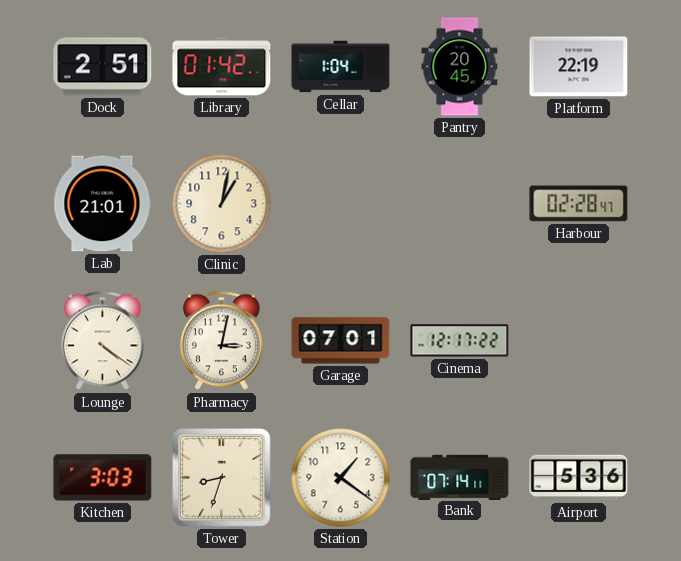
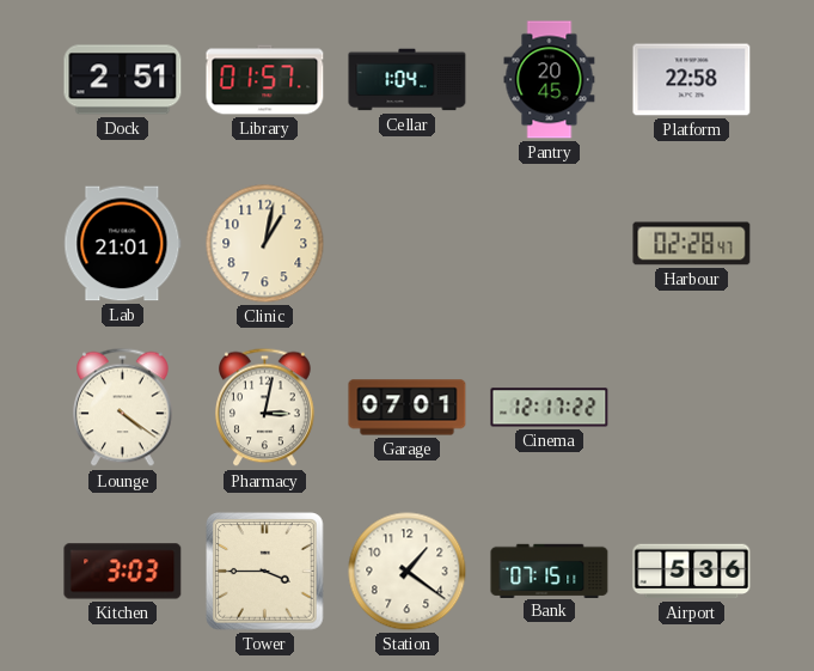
Library: 01:42 -> 01:57 (265, 80)
Platform: 22:19 -> 22:58 (692, 80)
Tower: 8:33 -> 3:45 (265, 572)
Bank: 07:14 -> 07:15 (550, 571)
